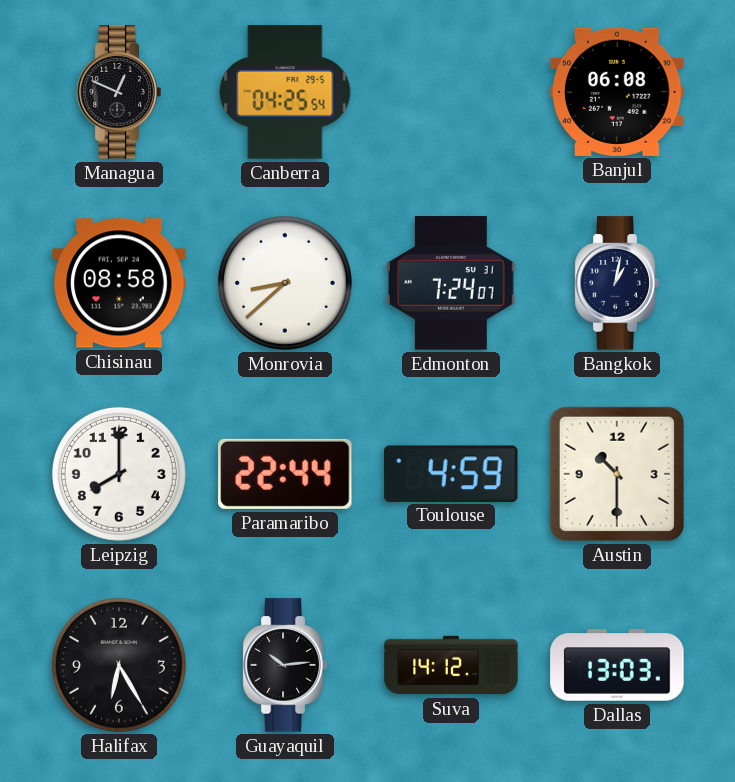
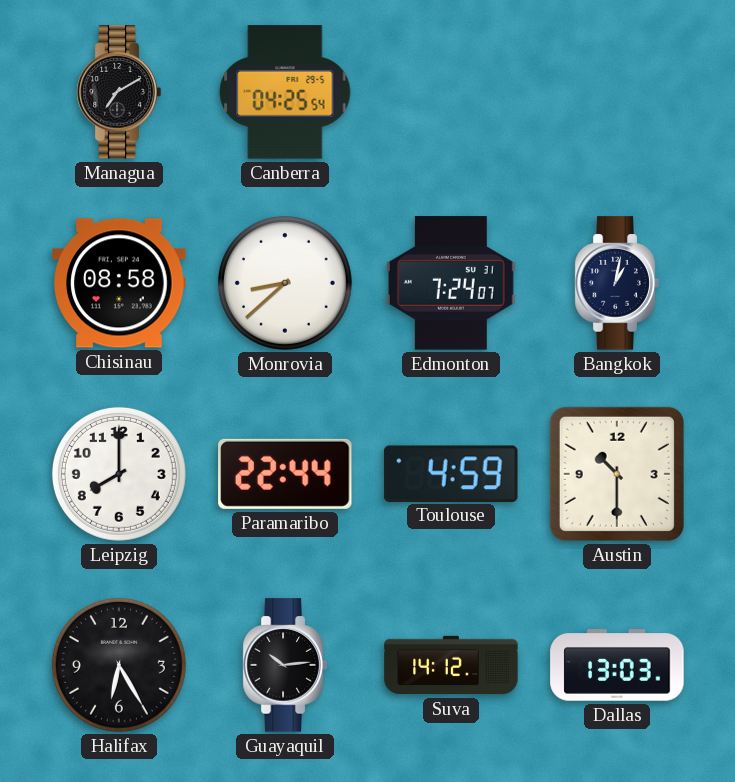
Managua: 12:49 -> 7:10 (119, 92)
Banjul: 06:08 -> none (617, 92)
